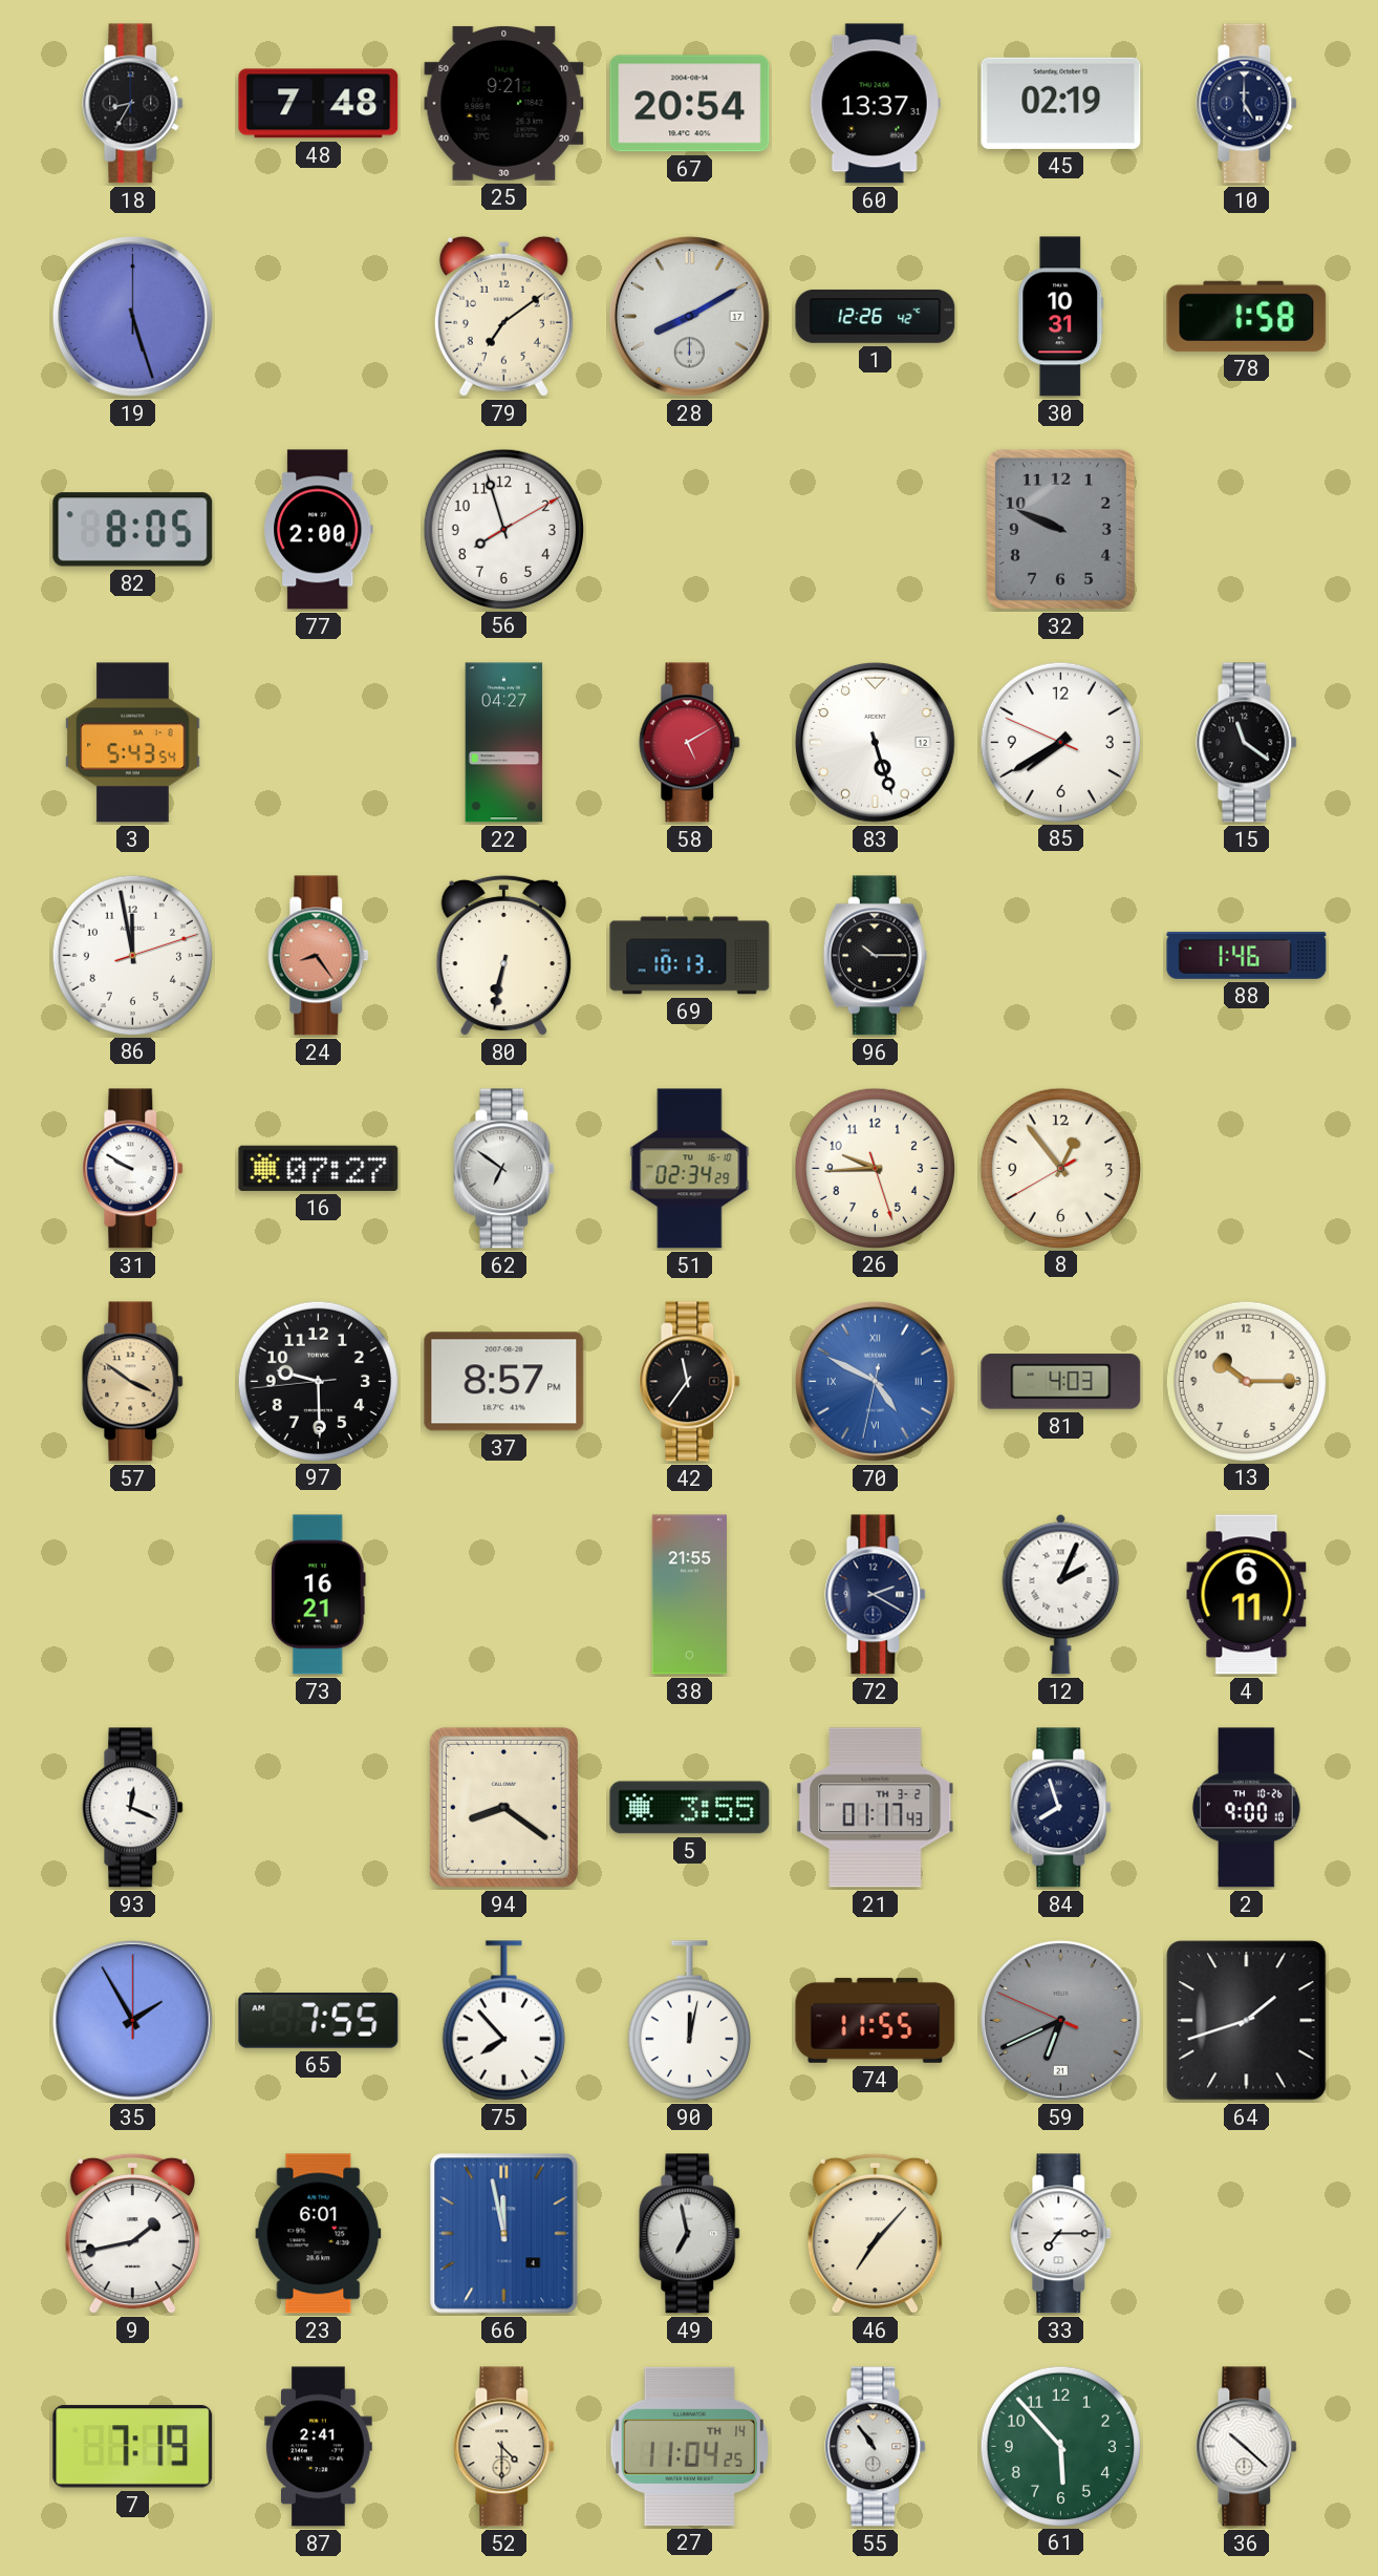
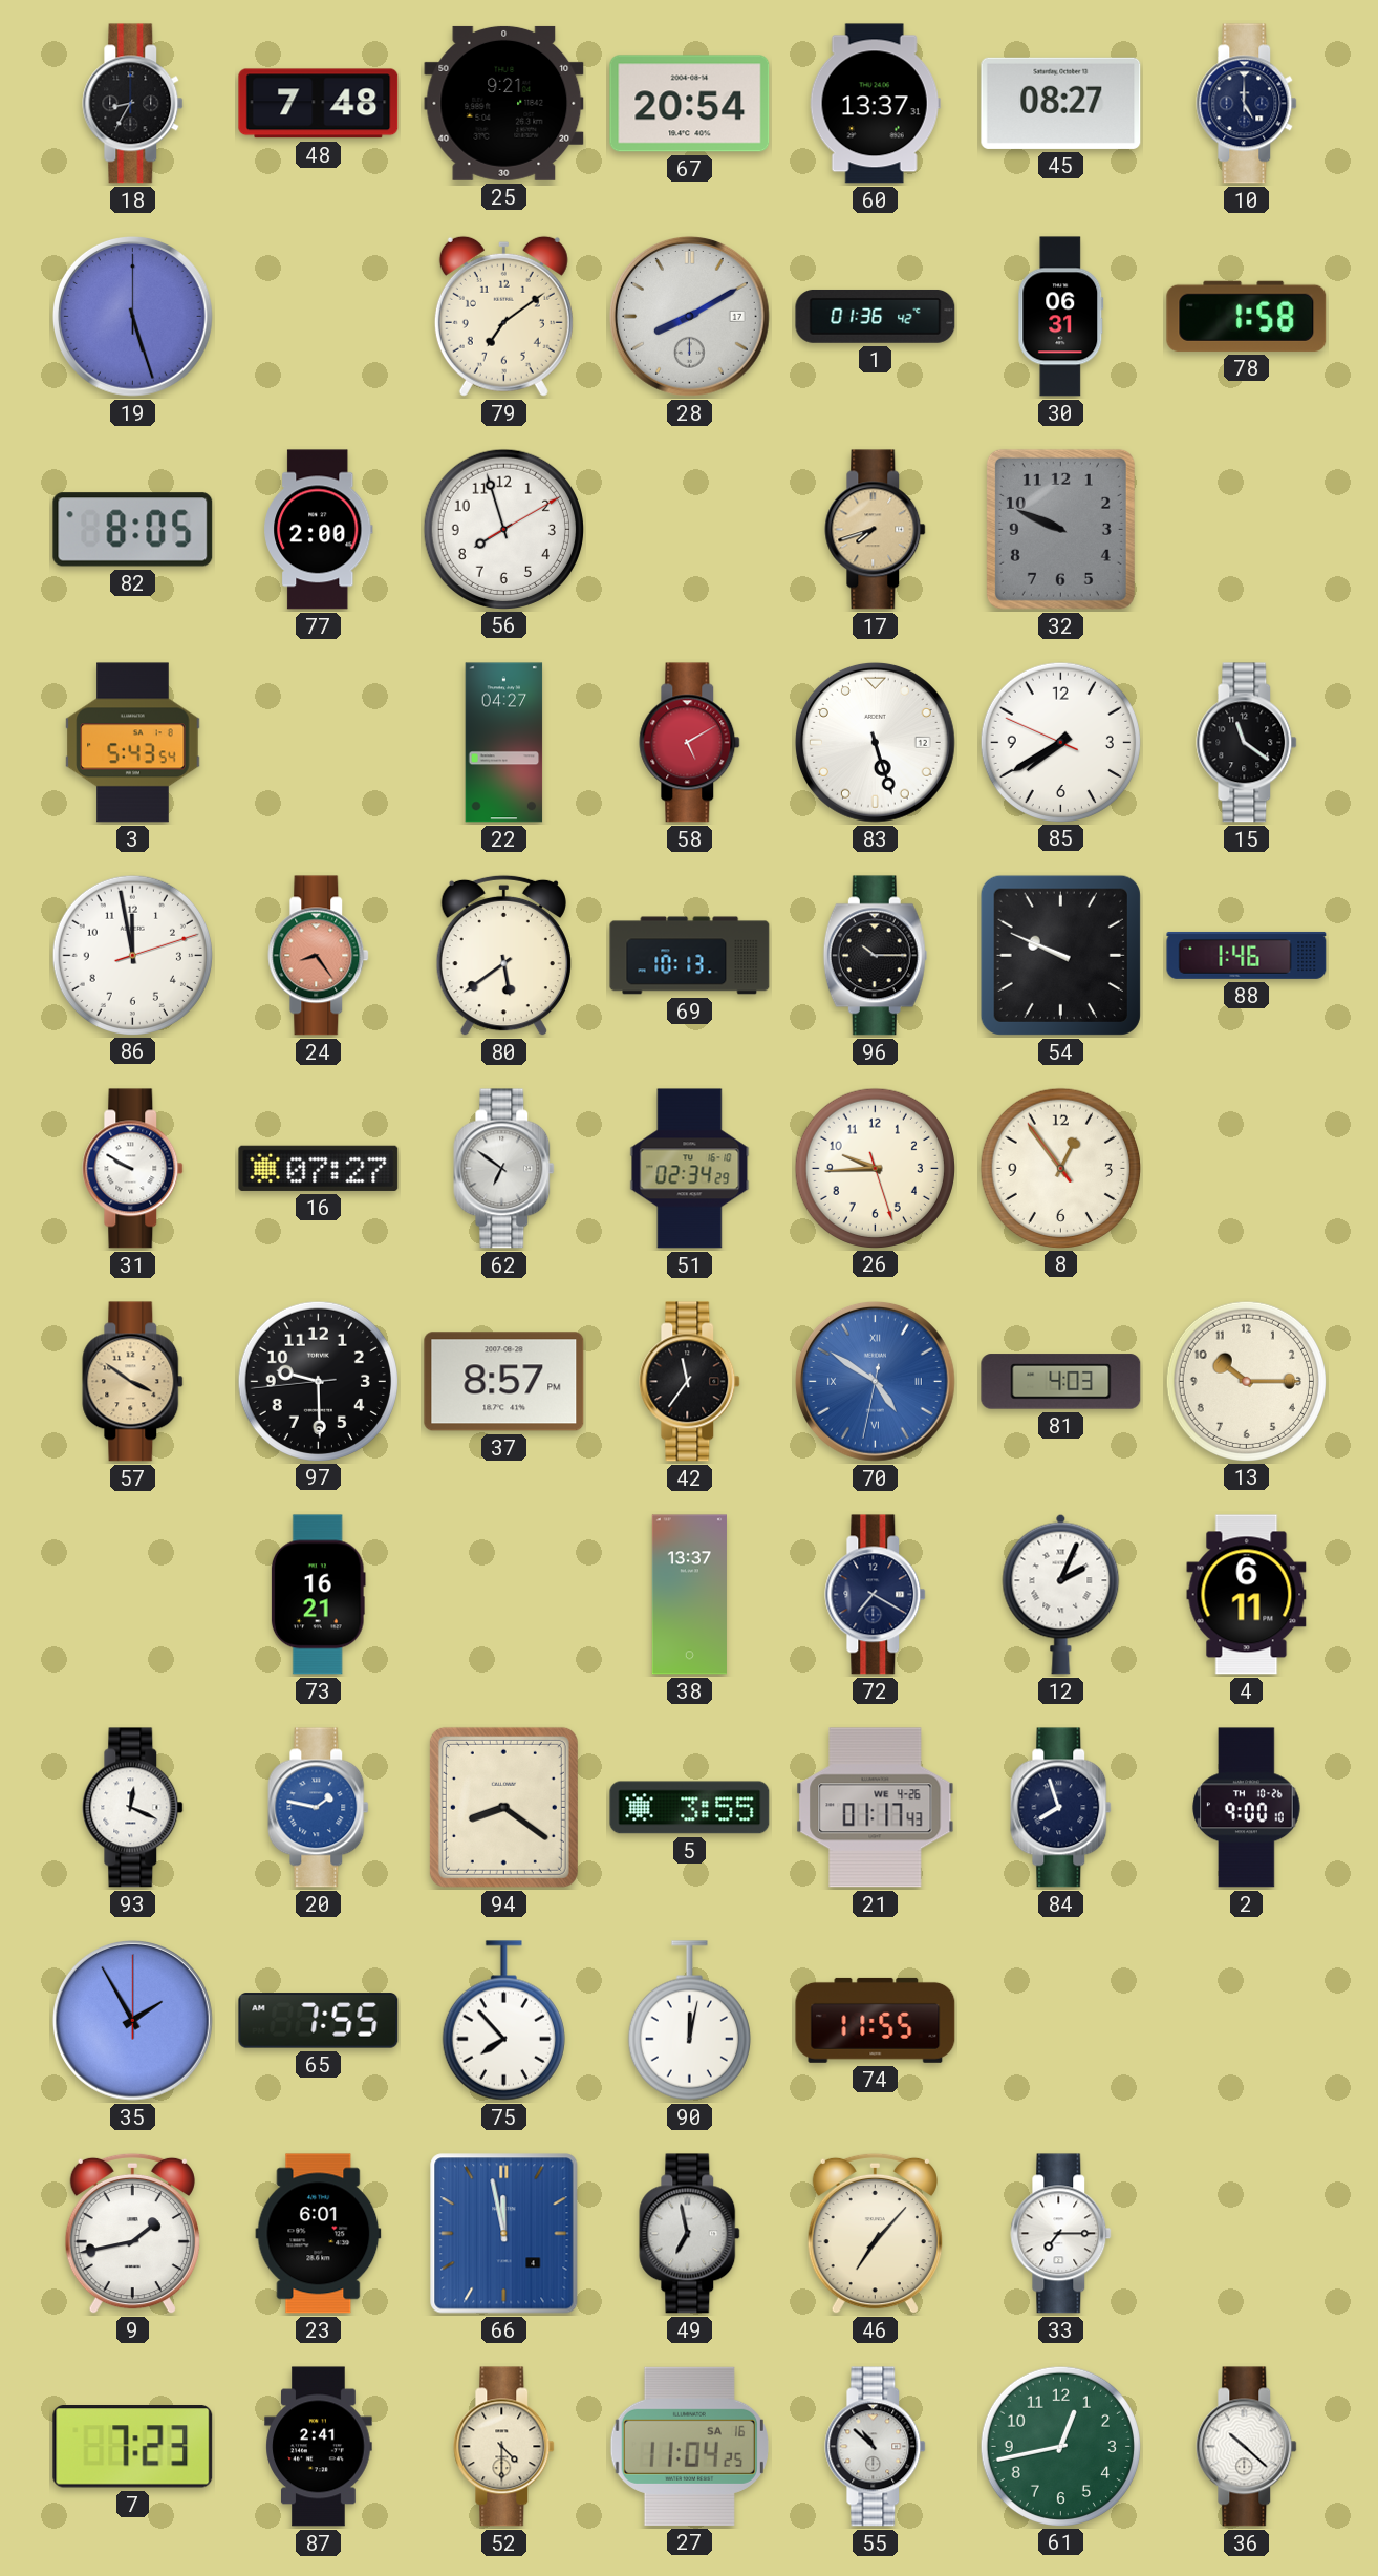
45: 02:19 -> 08:27 (1061, 103)
1: 12:26 -> 01:36 (876, 316)
30: 10:31 -> 06:31 (1061, 317)
17: none -> 7:42 (876, 530)
80: 6:32 -> 5:39 (503, 956)
54: none -> 9:49 (1060, 955)
8: 12:53:40 -> 12:53:54 (1060, 1168)
70: 4:49 -> 4:50 (875, 1381)
38: 21:55 -> 13:37 (689, 1595)
72: 2:20 -> 7:20 (876, 1595)
20: none -> 1:47 (319, 1808)
21 date: TH 3-2 -> WE 4-26 (876, 1808)
59: 6:40 -> none (1060, 2020)
64: 1:42 -> none (1247, 2021)
7: 7:19 -> 7:23 (133, 2447)
27 date: TH 14 -> SA 16 (689, 2446)
55: 10:54 -> 10:52 (876, 2447)
61: 5:53 -> 12:43 (1060, 2446)
